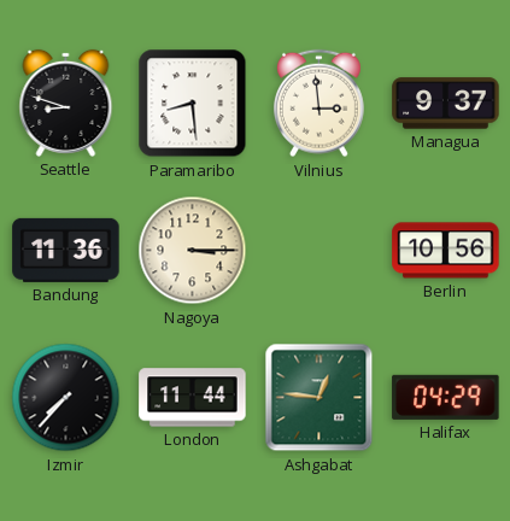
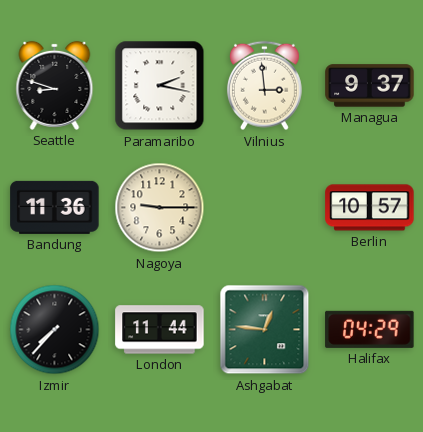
Paramaribo: 8:29 -> 2:17 (160, 86)
Nagoya: 3:15 -> 9:15 (160, 208)
Berlin: 10:56 -> 10:57 (370, 208)
